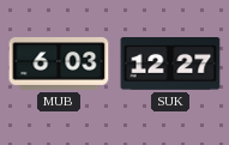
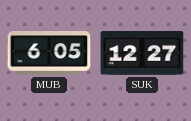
MUB: 6:03 -> 6:05 (49, 54)
